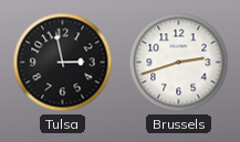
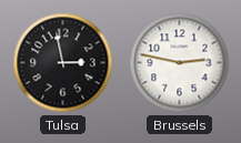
Brussels: 2:42 -> 2:47 (180, 63)
